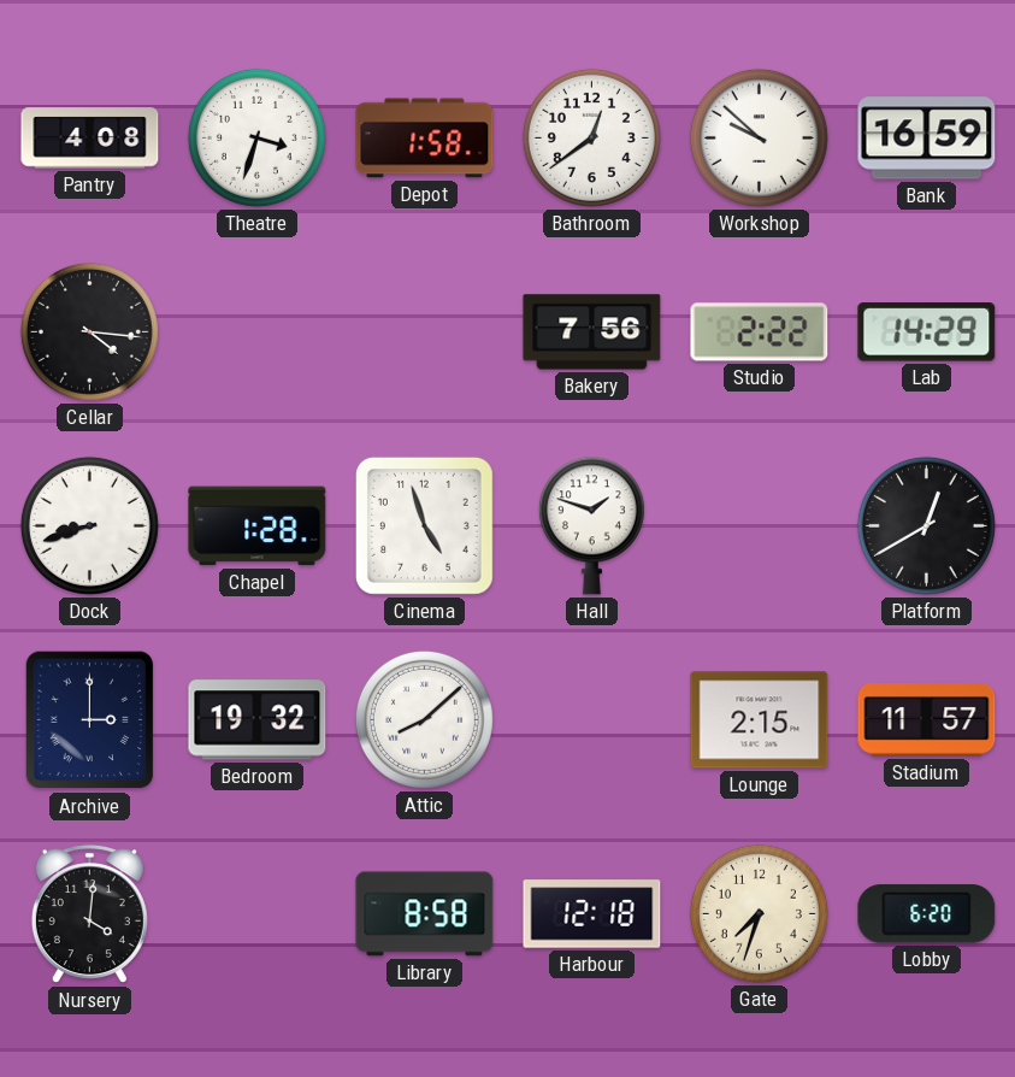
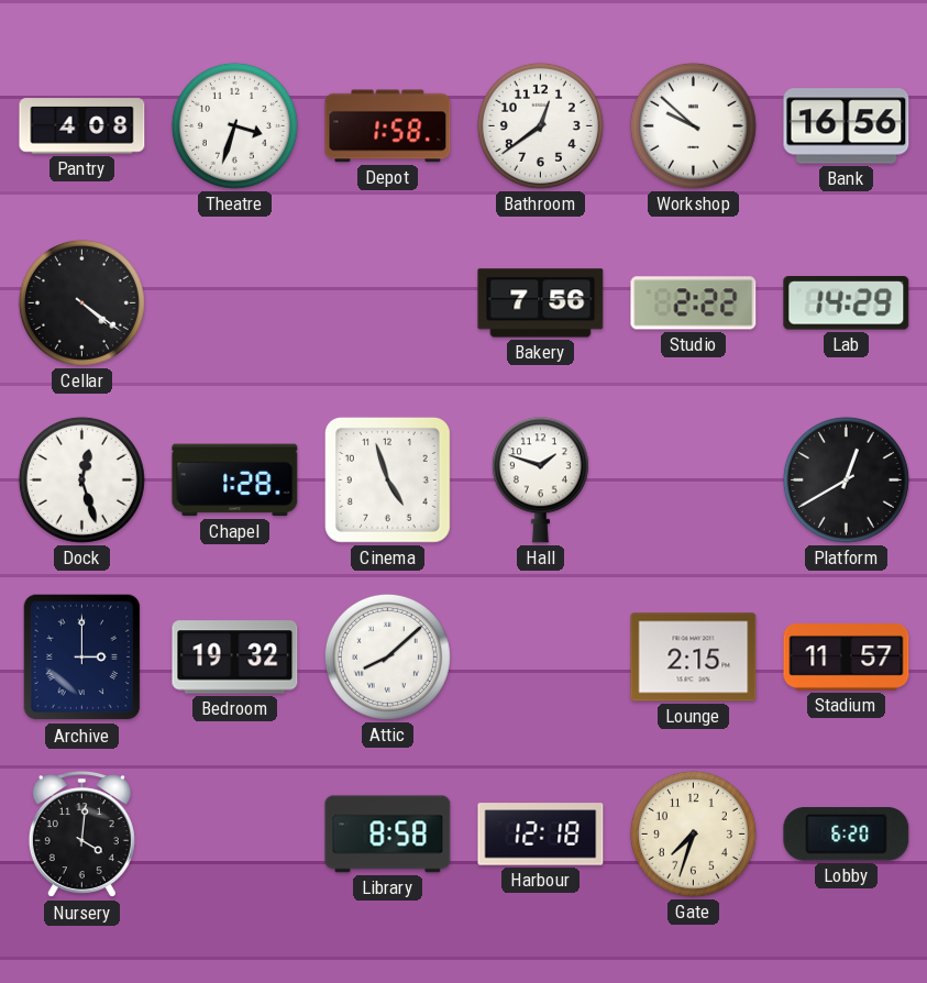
Bank: 16:59 -> 16:56 (847, 126)
Cellar: 4:16 -> 4:21 (81, 302)
Dock: 8:42 -> 12:27 (81, 479)
